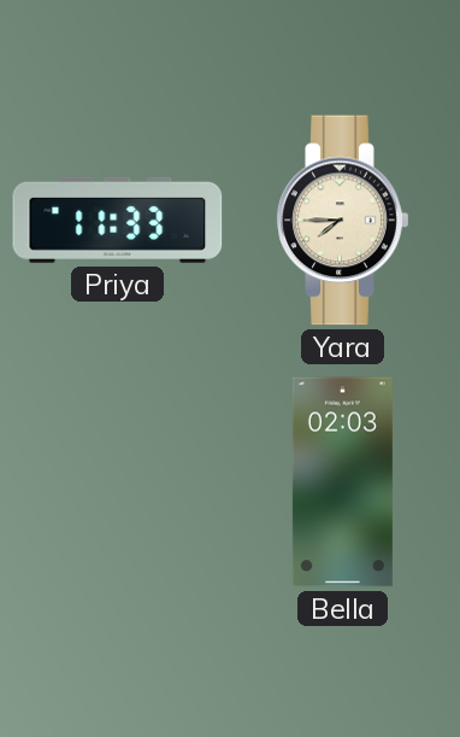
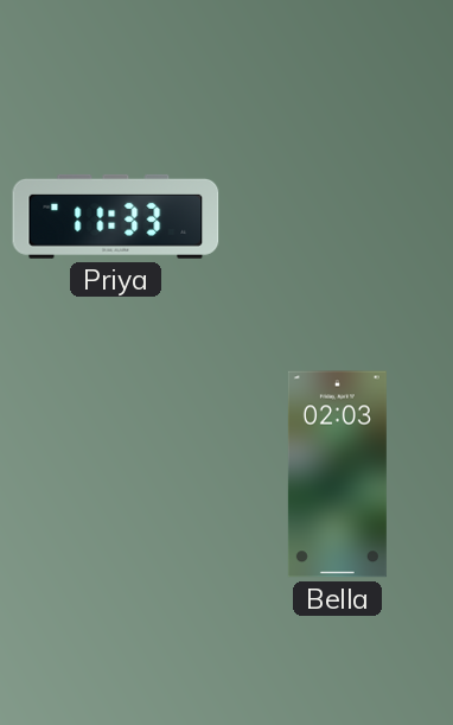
Yara: 7:45 -> none (343, 221)
